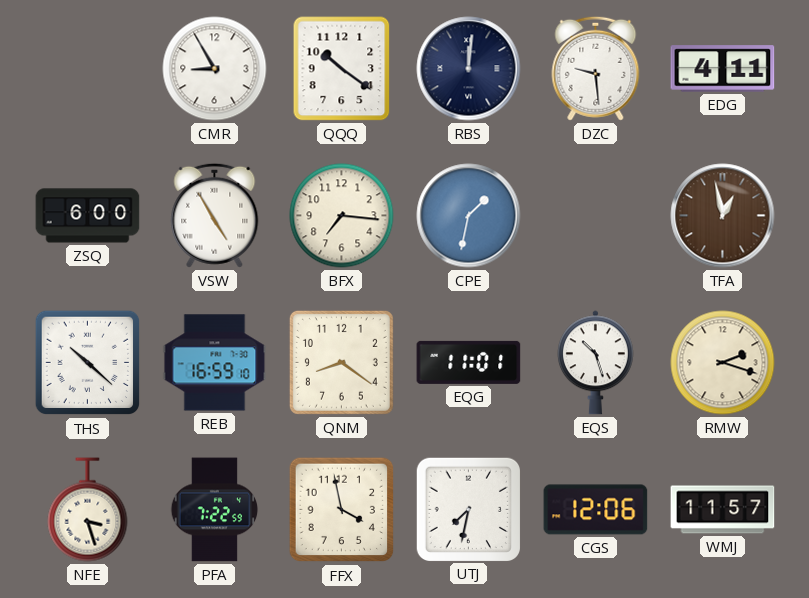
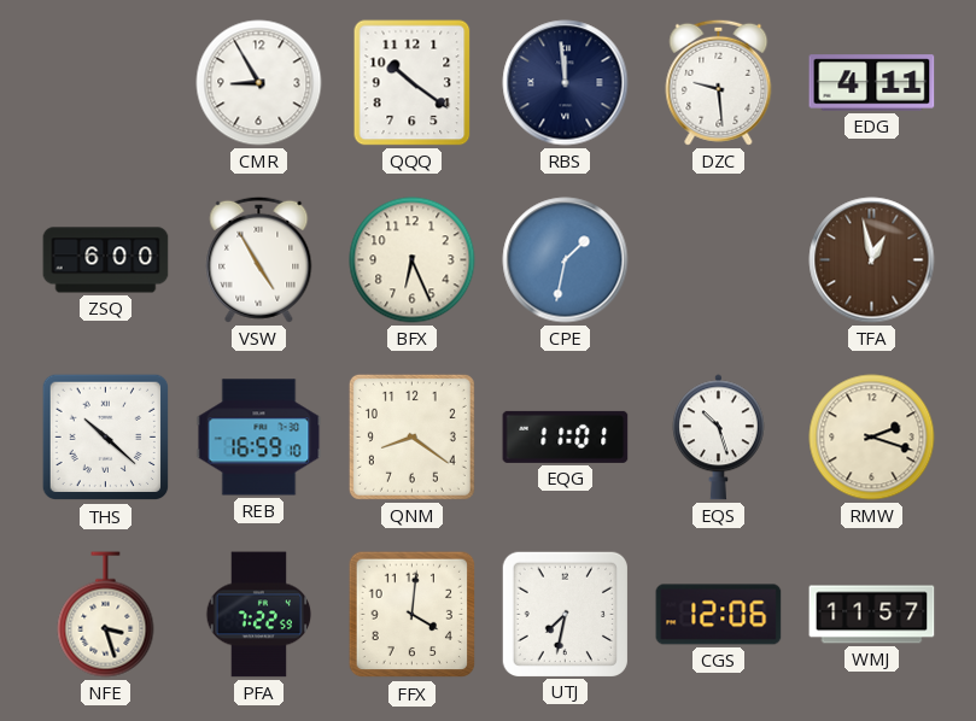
RBS: 12:01 -> 11:59 (566, 83)
BFX: 7:16 -> 6:26 (413, 260)
FFX: 3:58 -> 4:01 (413, 615)
